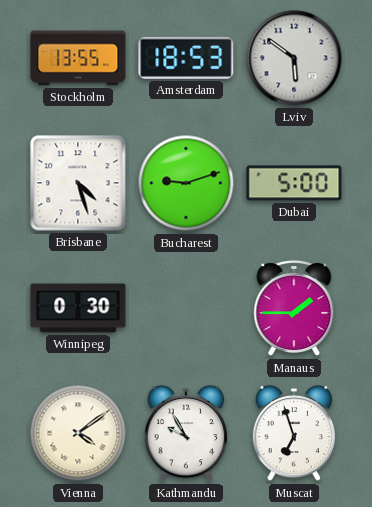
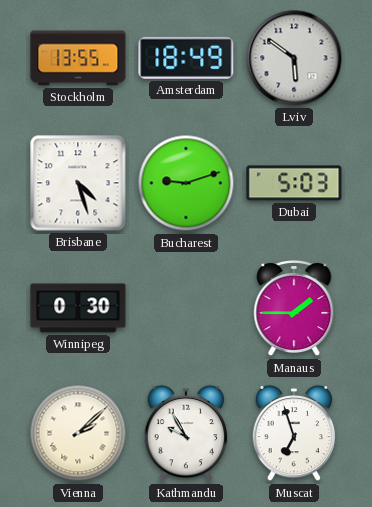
Amsterdam: 18:53 -> 18:49 (186, 58)
Dubai: 5:00 -> 5:03 (294, 183)
Vienna: 4:09 -> 2:08 (78, 433)
